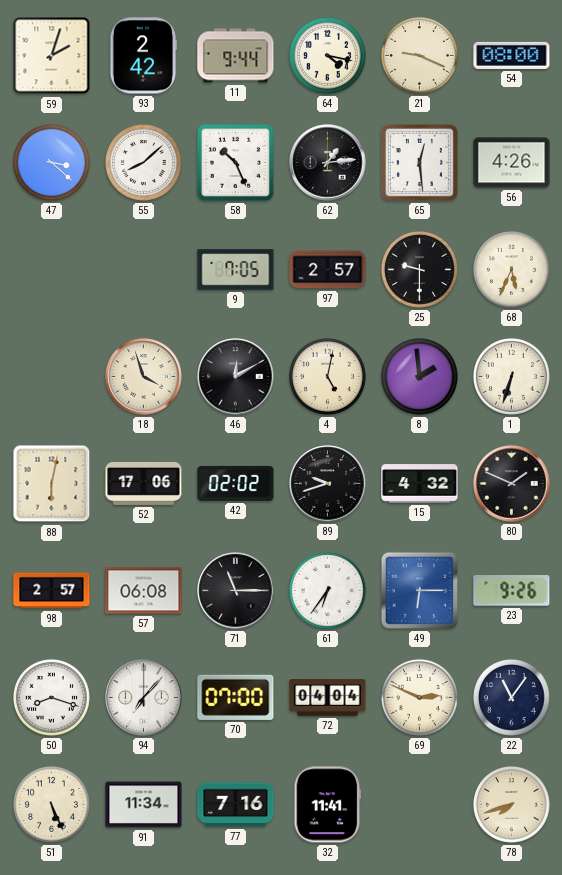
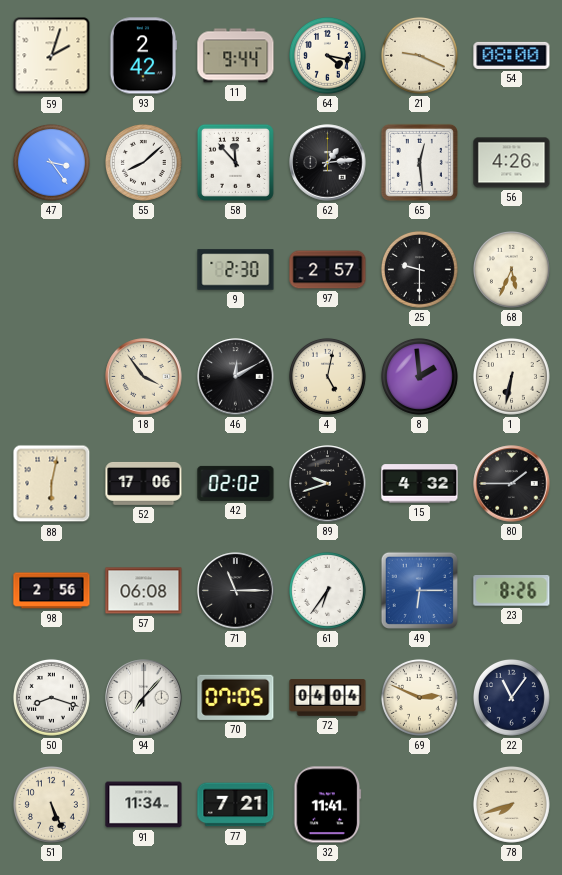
47: 3:22 -> 3:24 (51, 162)
58: 10:26 -> 11:53 (235, 162)
9: 7:05 -> 2:30 (236, 270)
18: 3:57 -> 3:54 (144, 377)
1: 6:33 -> 6:32 (511, 376)
80: 1:49 -> 1:45 (512, 484)
98: 2:57 -> 2:56 (52, 591)
23: 9:26 -> 8:26 (512, 591)
70: 07:00 -> 07:05 (236, 697)
77: 7:16 -> 7:21 (236, 805)
